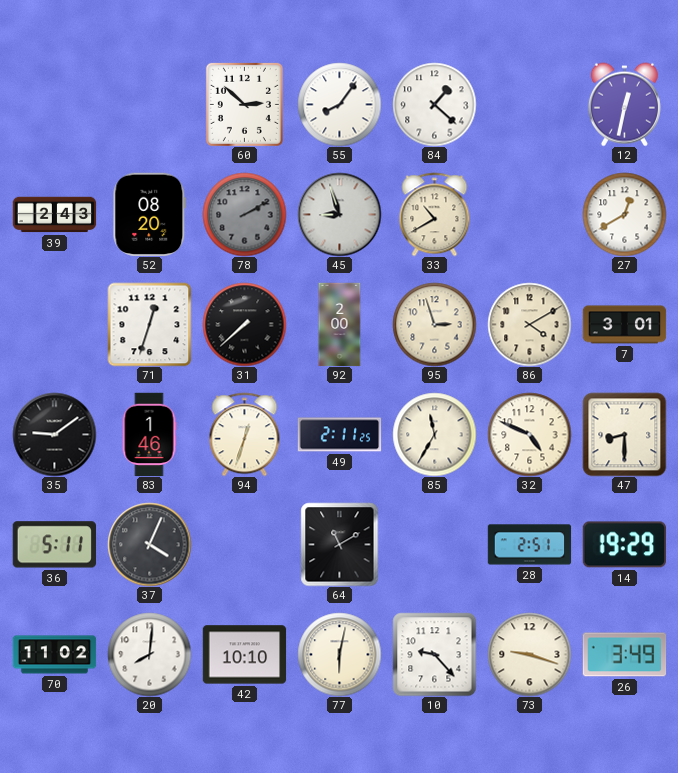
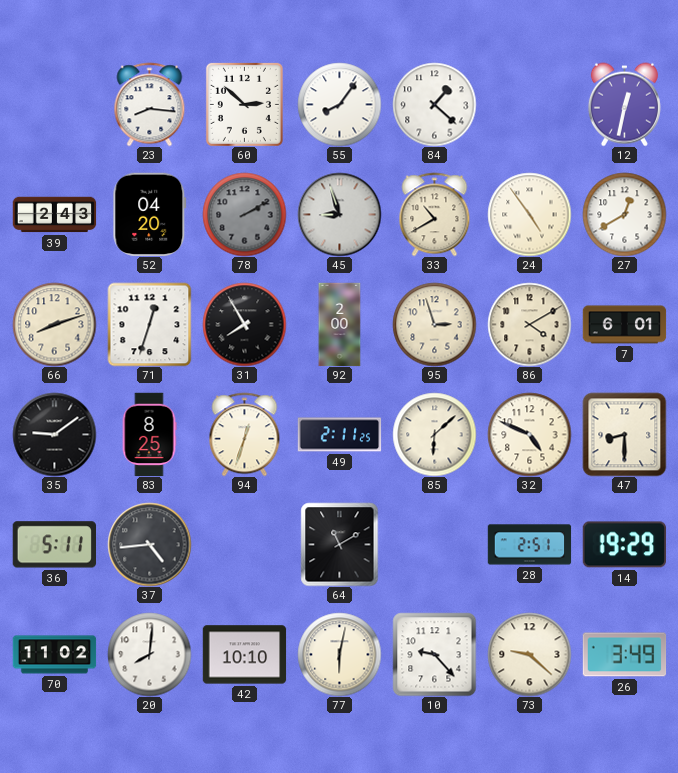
23: none -> 8:16 (150, 104)
52: 08:20 -> 04:20 (150, 214)
24: none -> 4:54 (529, 214)
66: none -> 8:12 (54, 324)
31: 7:38 -> 7:55 (244, 324)
7: 3:01 -> 6:01 (624, 325)
83: 1:46 -> 8:25 (149, 434)
85: 11:35 -> 6:08 (434, 434)
37: 4:04 -> 4:44 (149, 544)
73: 9:18 -> 9:22 (529, 654)
